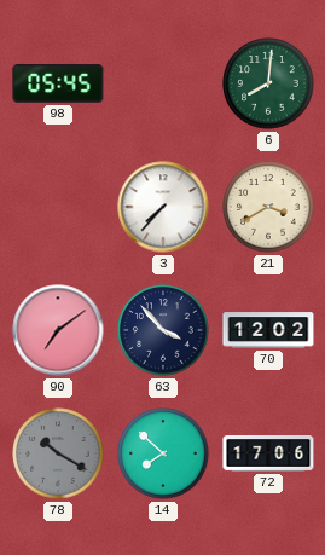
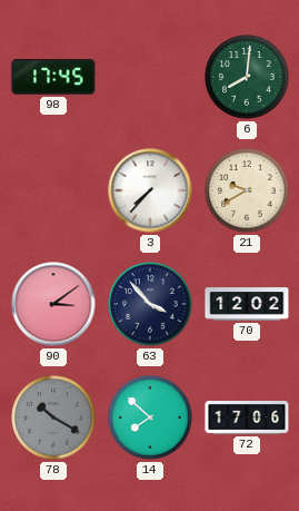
98: 05:45 -> 17:45 (53, 77)
21: 3:40 -> 9:40 (247, 190)
90: 7:09 -> 3:09 (53, 304)
